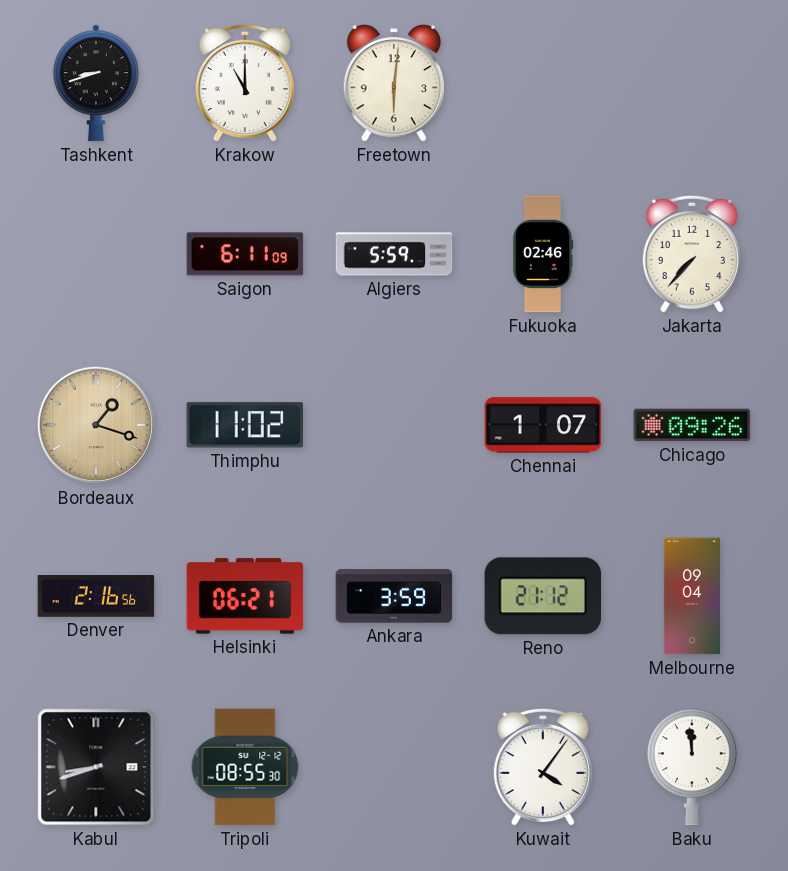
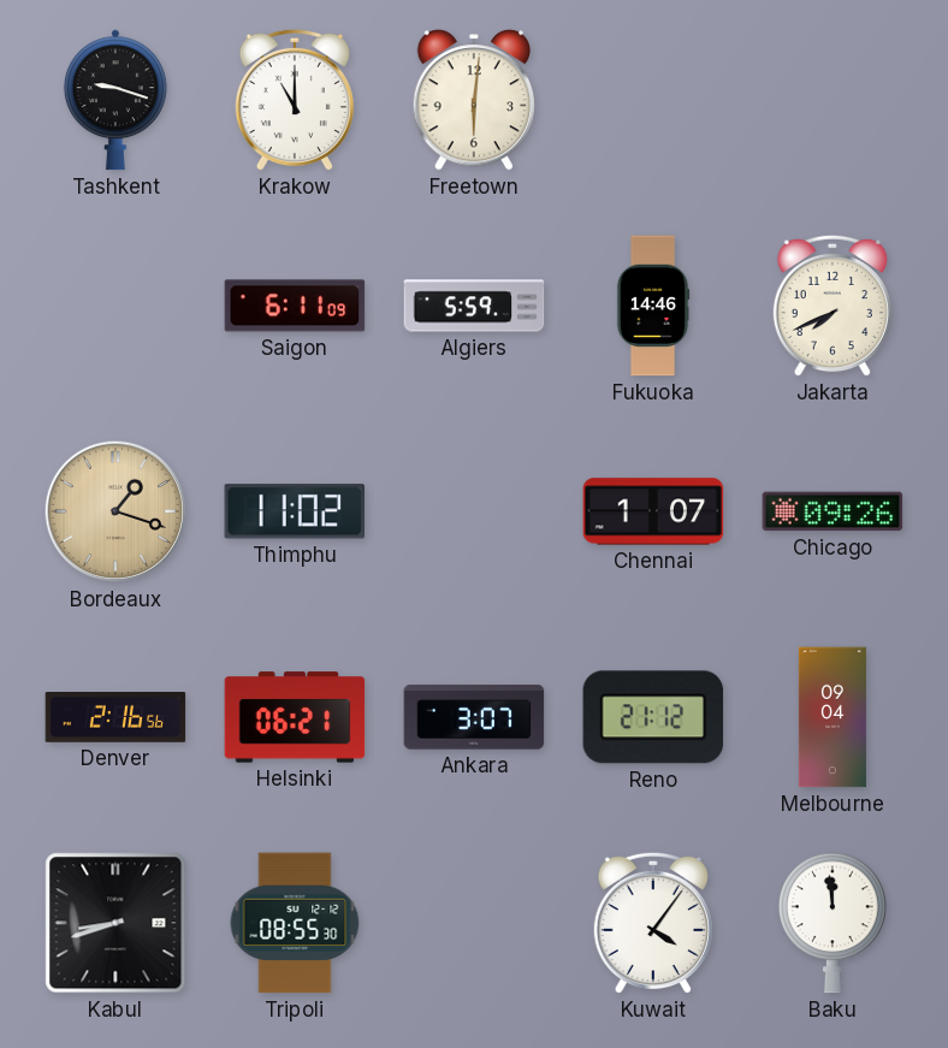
Tashkent: 8:42 -> 9:18 (115, 100)
Fukuoka: 02:46 -> 14:46 (653, 306)
Jakarta: 7:37 -> 7:41 (833, 306)
Ankara: 3:59 -> 3:07 (474, 717)
